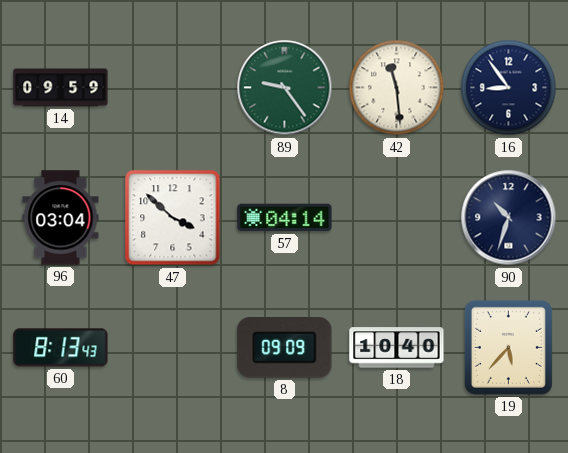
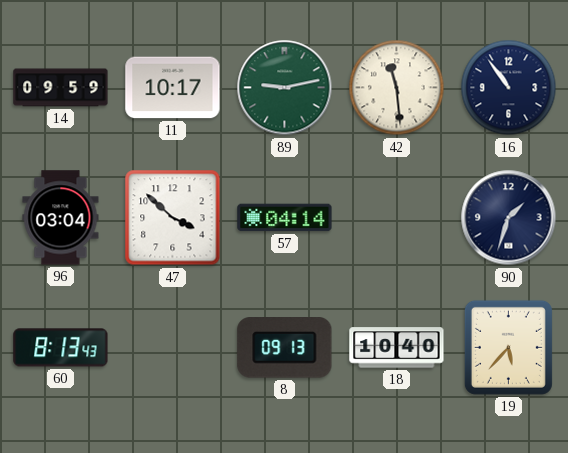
11: none -> 10:17 (173, 88)
89: 9:24 -> 9:13 (285, 88)
16: 8:54 -> 10:54 (509, 88)
90: 10:33 -> 1:33 (509, 218)
8: 09:09 -> 09:13 (285, 348)
